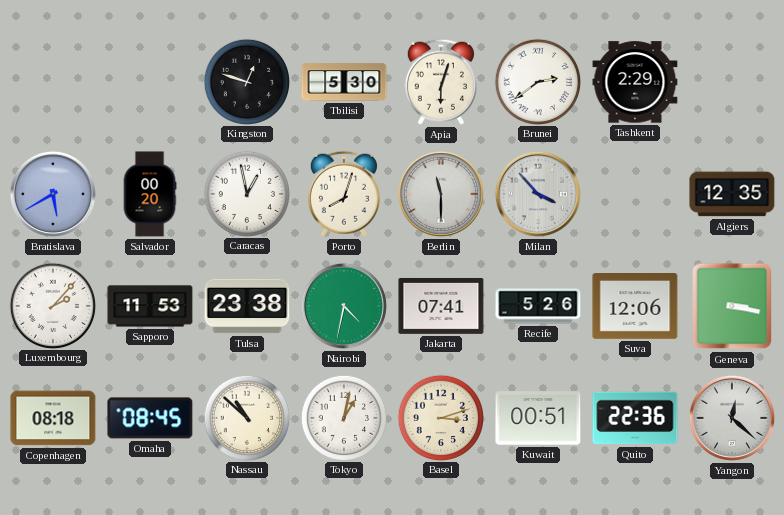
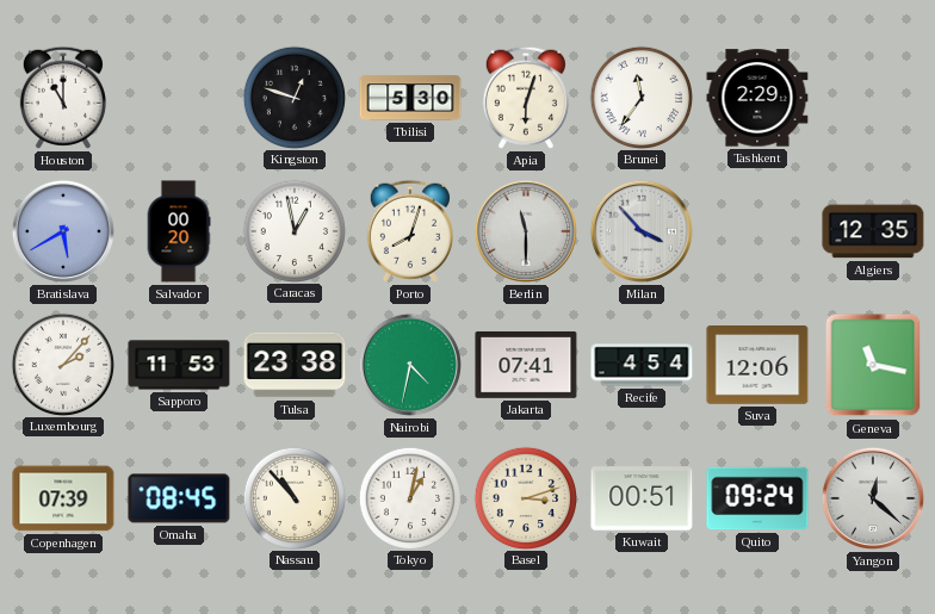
Houston: none -> 11:00 (63, 98)
Brunei: 2:39 -> 11:36 (640, 97)
Recife: 5:26 -> 4:54 (642, 365)
Geneva: 3:17 -> 11:17 (873, 365)
Copenhagen: 08:18 -> 07:39 (63, 498)
Nassau: 10:52 -> 10:53 (293, 497)
Quito: 22:36 -> 09:24 (757, 498)
